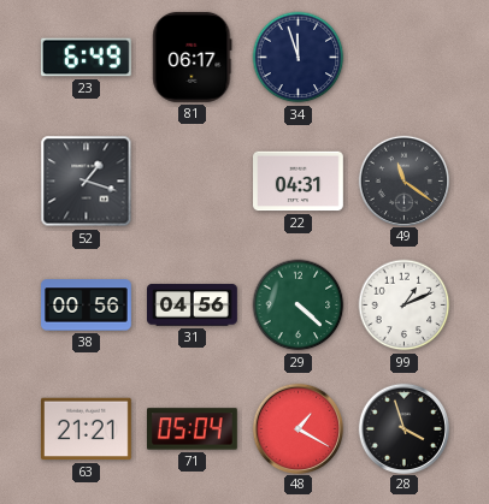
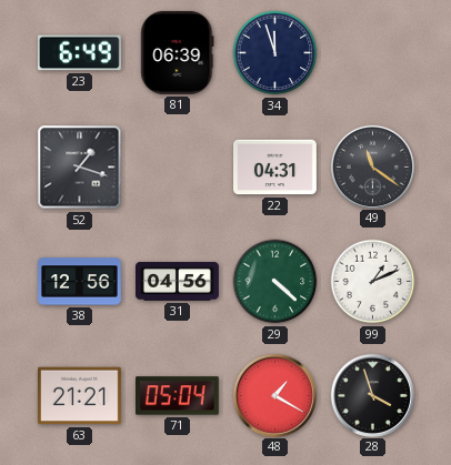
81: 06:17 -> 06:39 (178, 52)
38: 00:56 -> 12:56 (80, 282)
